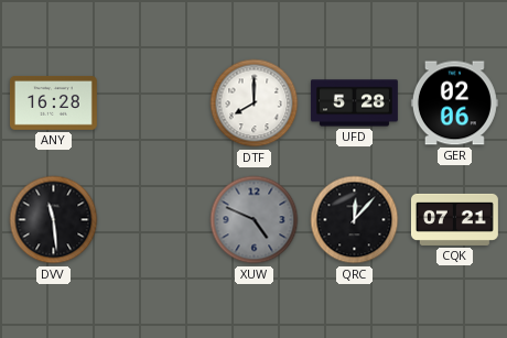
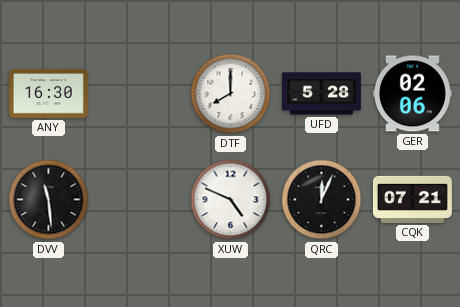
ANY: 16:28 -> 16:30 (48, 94)
XUW dial: grey -> white (231, 200)
QRC: 12:07 -> 12:04 (322, 200)
